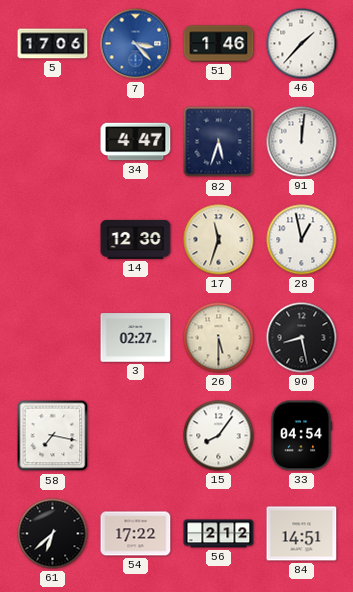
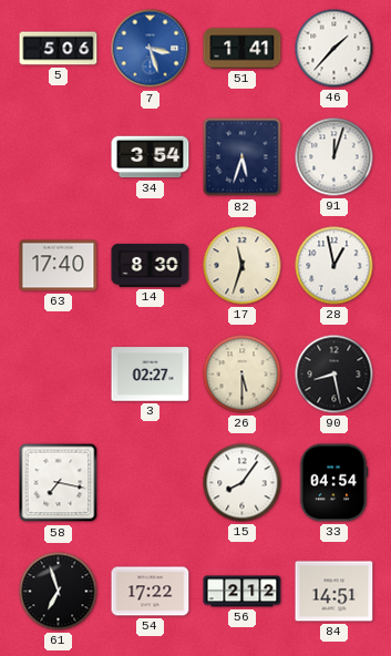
5: 17:06 -> 5:06 (59, 49)
7: 3:23 -> 3:27 (151, 49)
51: 1:46 -> 1:41 (243, 49)
34: 4:47 -> 3:54 (151, 157)
91: 12:01 -> 12:03 (335, 157)
63: none -> 17:40 (59, 266)
14: 12:30 -> 8:30 (151, 265)
61: 6:38 -> 6:57 (59, 592)
